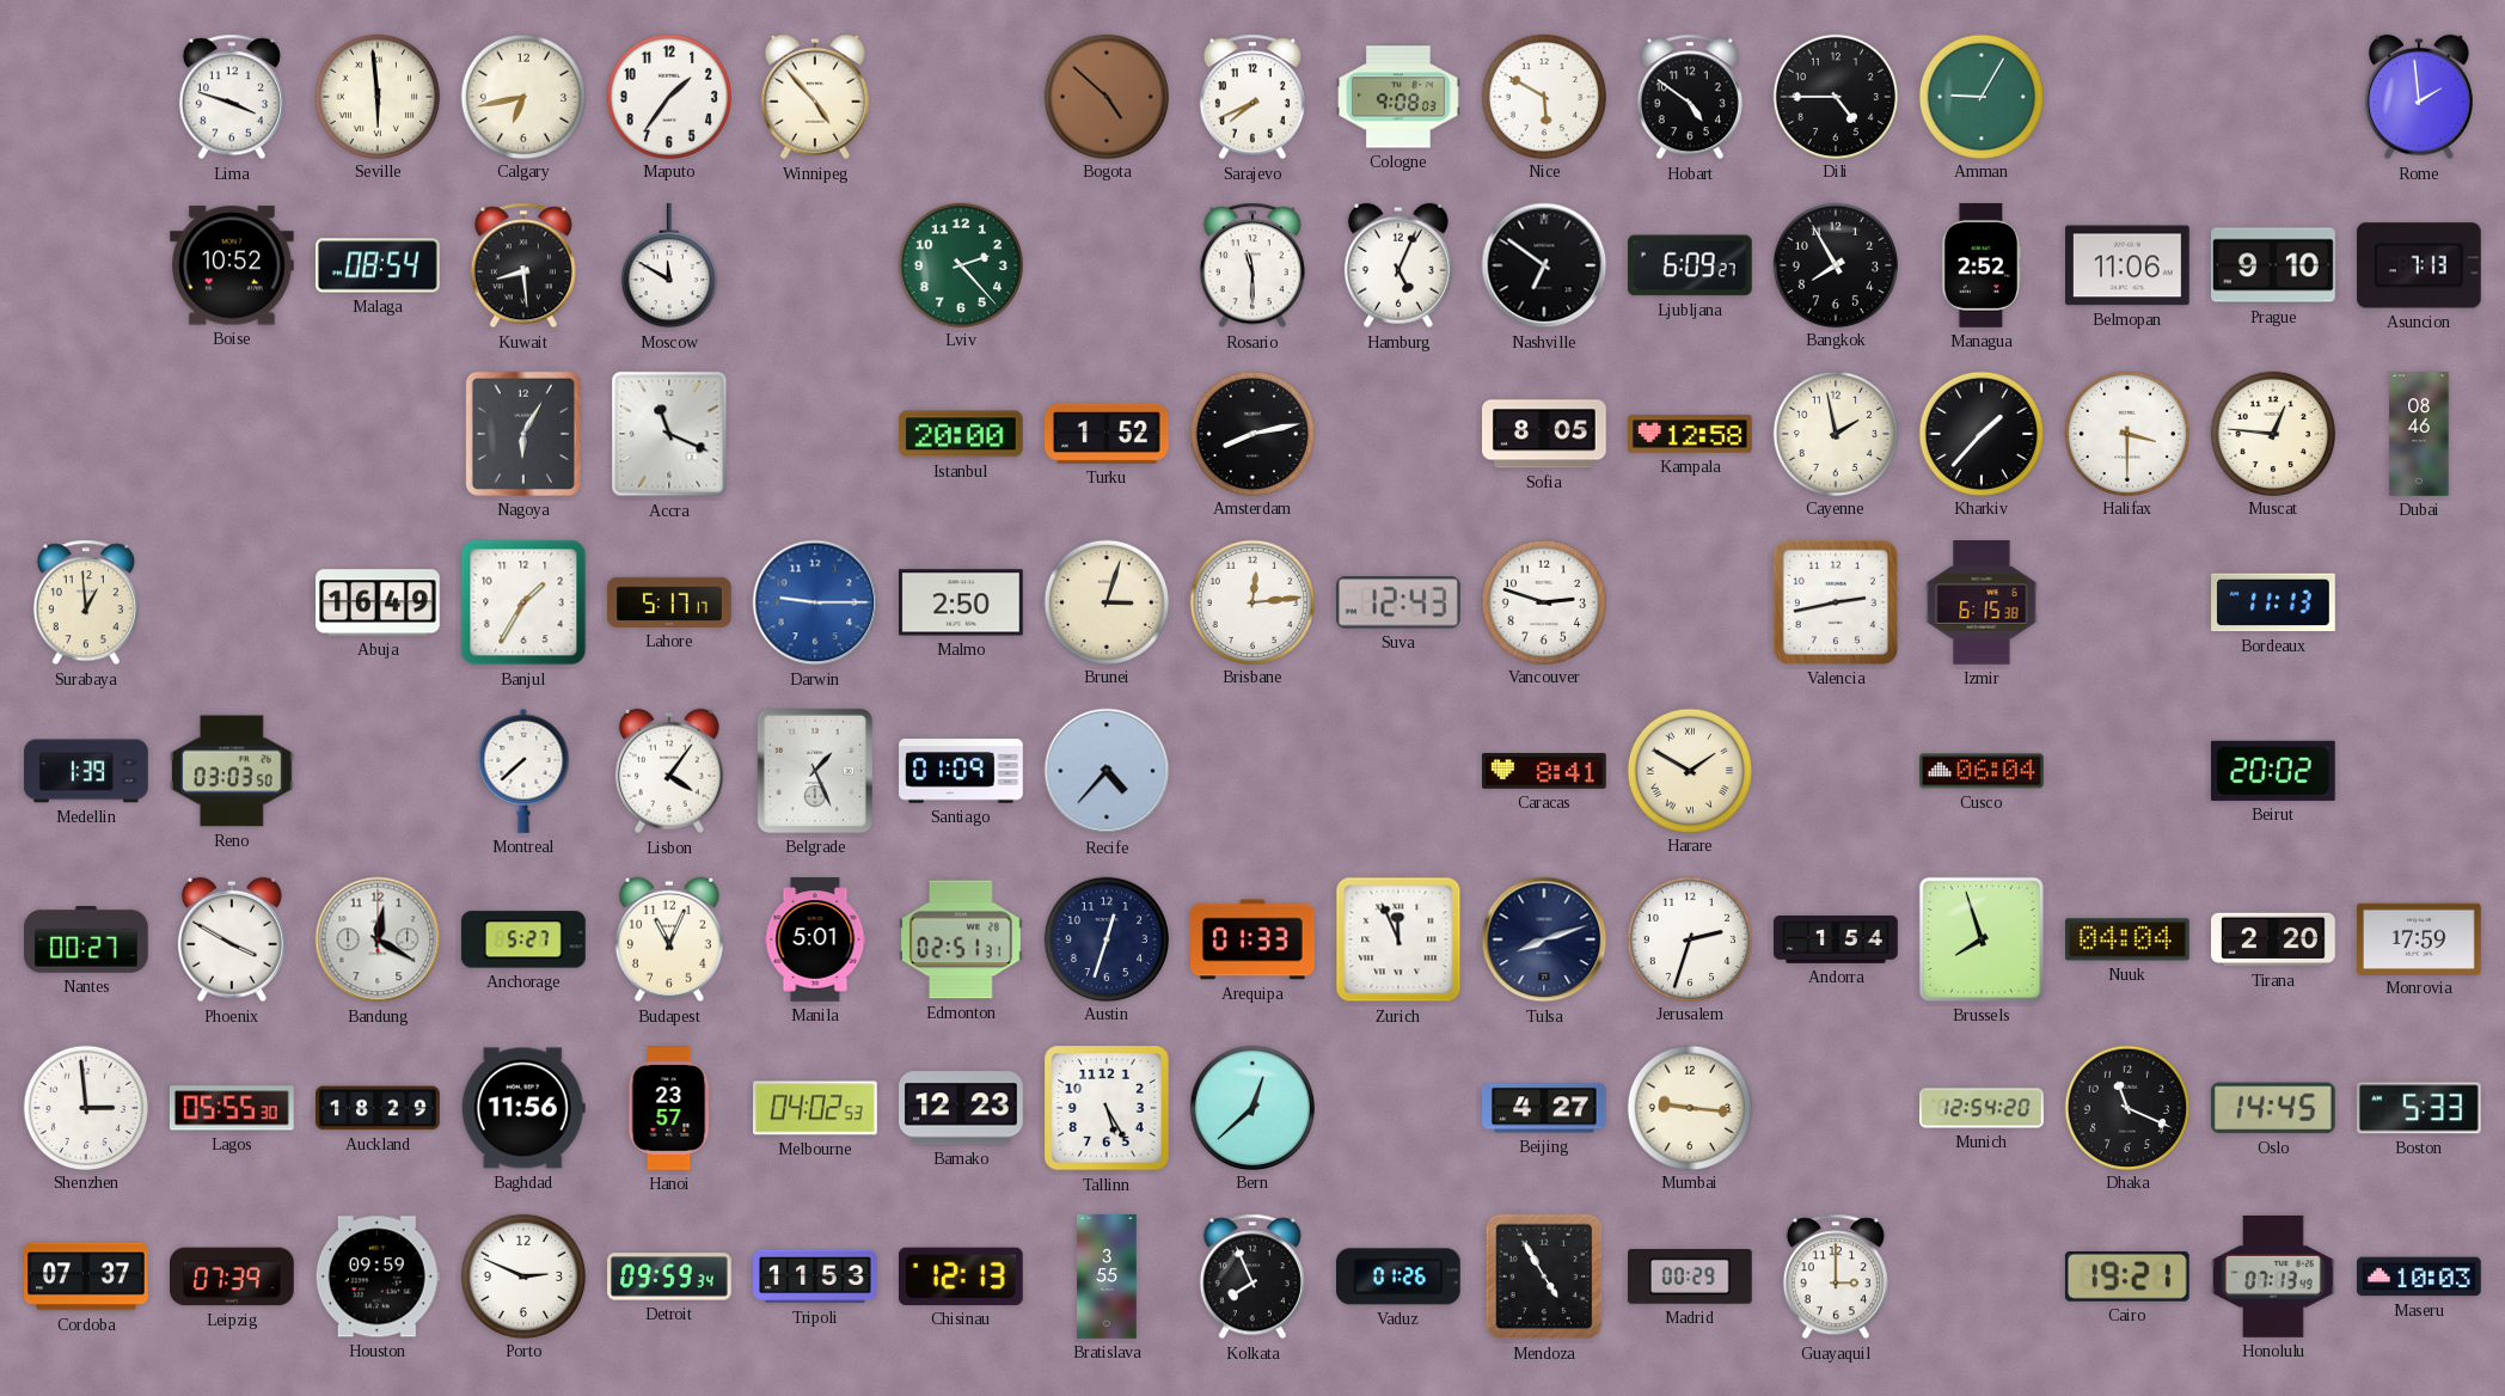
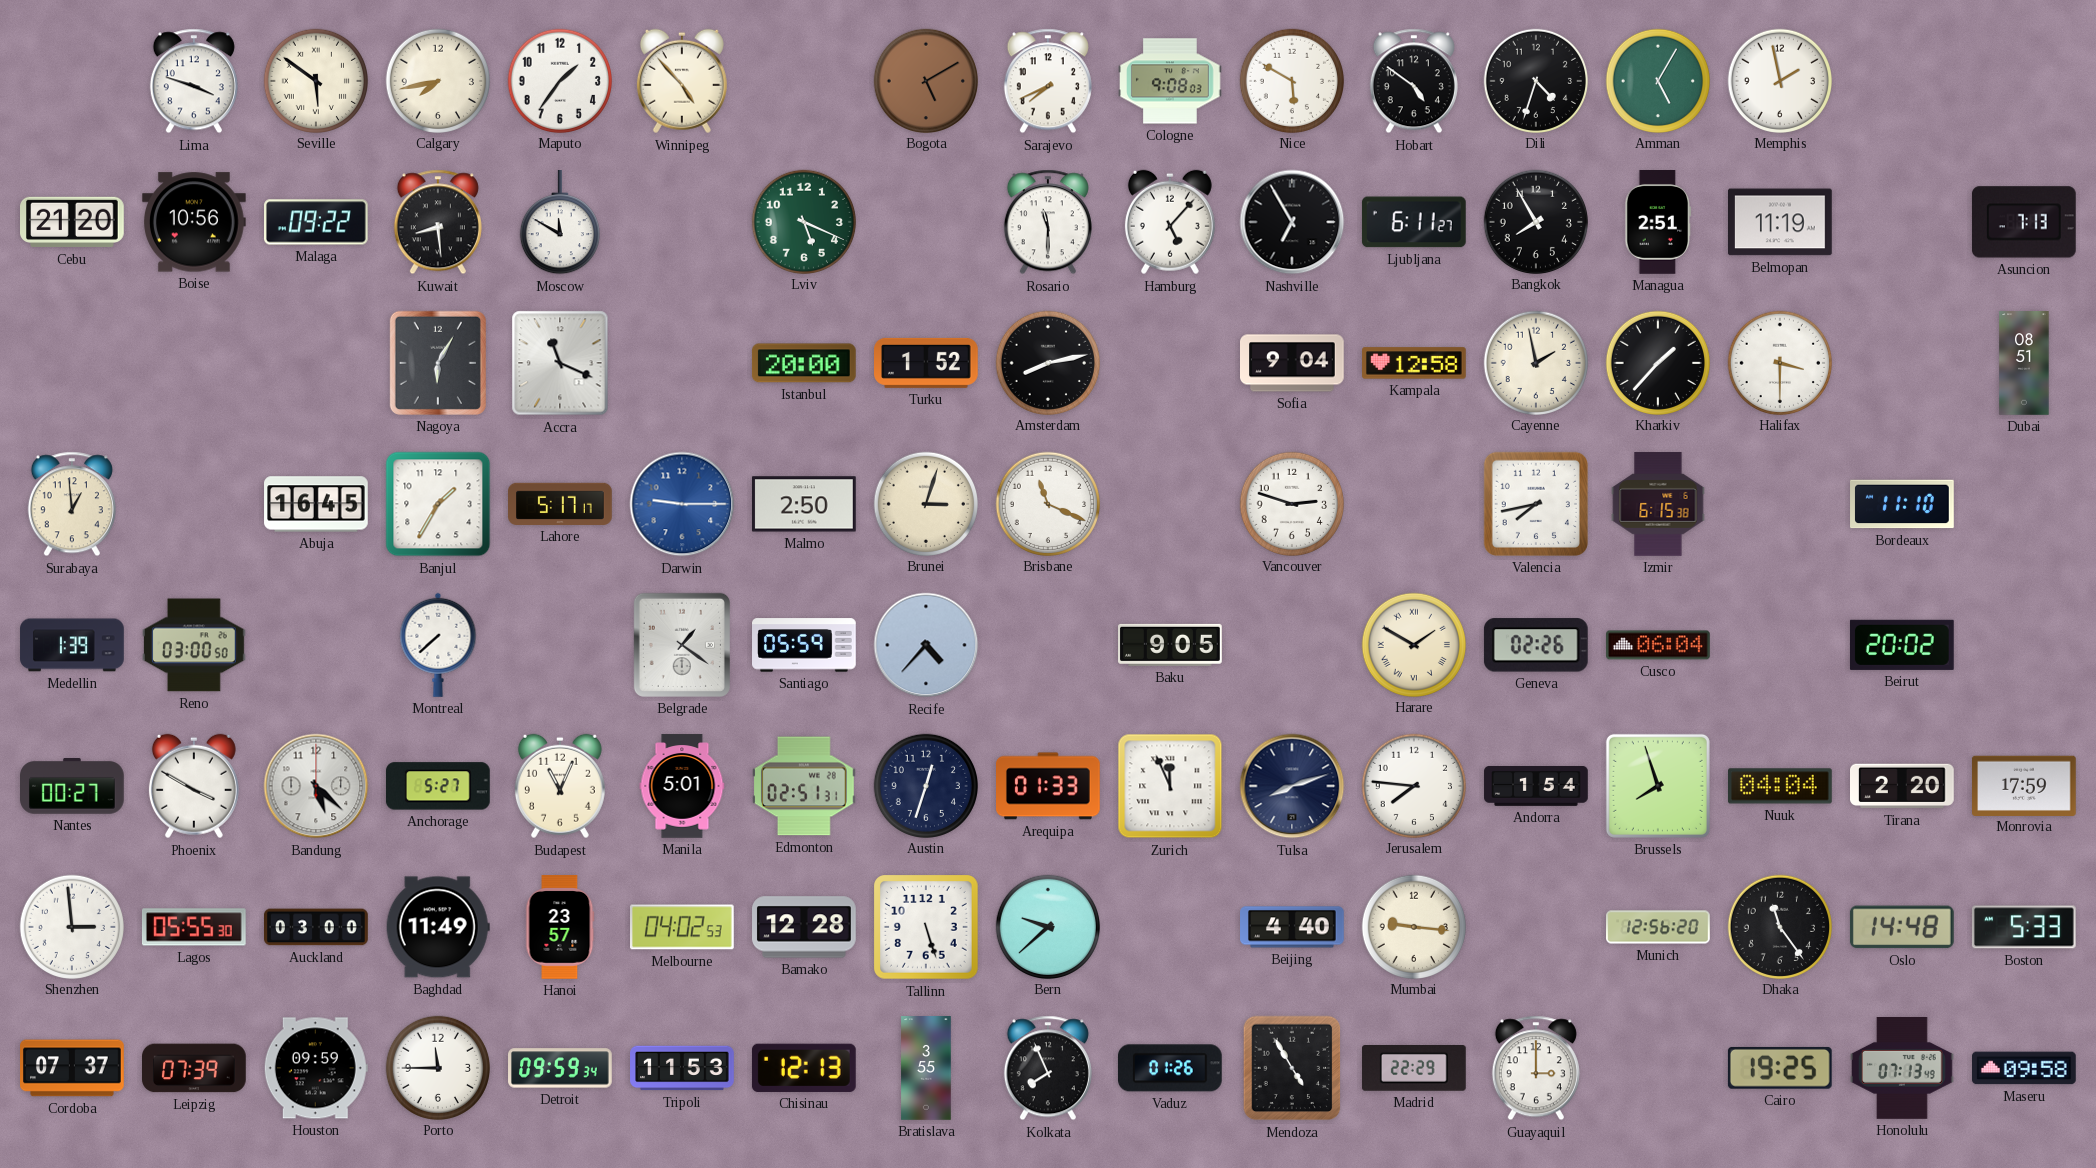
Seville: 5:59 -> 5:51 (315, 80)
Calgary: 6:43 -> 7:43 (437, 80)
Bogota: 4:52 -> 5:10 (925, 80)
Dili: 4:45 -> 4:33 (1535, 80)
Amman: 9:05 -> 5:05 (1657, 80)
Memphis: none -> 1:58 (1779, 80)
Rome: 1:59 -> none (2419, 97)
Cebu: none -> 21:20 (73, 222)
Boise: 10:52 -> 10:56 (195, 222)
Malaga: 08:54 -> 09:22 (317, 222)
Lviv: 2:23 -> 5:19 (803, 221)
Hamburg: 5:04 -> 5:07 (1170, 222)
Nashville: 6:51 -> 6:55 (1292, 222)
Ljubljana: 6:09 -> 6:11 (1414, 222)
Managua: 2:52 -> 2:51 (1658, 223)
Belmopan: 11:06 -> 11:19 (1781, 222)
Prague: 9:10 -> none (2274, 265)
Sofia: 8:05 -> 9:04 (1293, 363)
Muscat: 12:46 -> none (2272, 433)
Dubai: 08:46 -> 08:51 (2024, 363)
Abuja: 16:49 -> 16:45 (316, 504)
Brisbane: 12:14 -> 11:19 (1047, 503)
Suva: 12:43 -> none (1400, 602)
Valencia: 2:43 -> 7:43 (1536, 504)
Bordeaux: 11:13 -> 11:10 (1902, 504)
Reno: 03:03 -> 03:00 (195, 645)
Lisbon: 4:06 -> none (669, 771)
Belgrade: 1:26 -> 1:21 (682, 645)
Santiago: 01:09 -> 05:59 (805, 645)
Baku: none -> 9:05 (1170, 645)
Caracas: 8:41 -> none (1545, 772)
Geneva: none -> 02:26 (1536, 645)
Bandung: 12:20 -> 5:22 (316, 786)
Jerusalem: 2:33 -> 7:46 (1413, 785)
Auckland: 18:29 -> 03:00 (317, 927)
Baghdad: 11:56 -> 11:49 (438, 927)
Bamako: 12:23 -> 12:28 (805, 927)
Tallinn: 5:25 -> 5:27 (927, 928)
Bern: 12:38 -> 9:38 (1047, 926)
Beijing: 4:27 -> 4:40 (1292, 927)
Munich: 12:54 -> 12:56 (1658, 927)
Dhaka: 11:19 -> 11:24 (1779, 926)
Oslo: 14:45 -> 14:48 (1902, 927)
Porto: 2:49 -> 11:45 (437, 1067)
Madrid: 00:29 -> 22:29 (1415, 1069)
Cairo: 19:21 -> 19:25 (1780, 1068)
Maseru: 10:03 -> 09:58 (2025, 1068)
